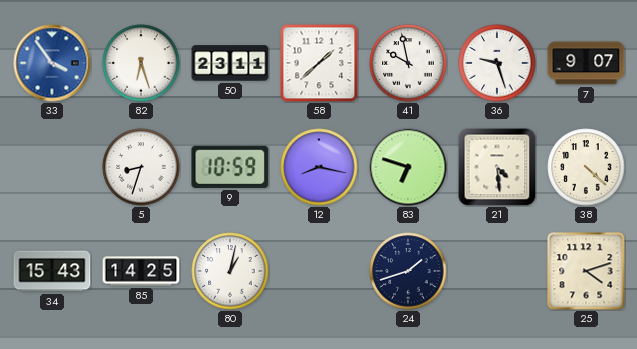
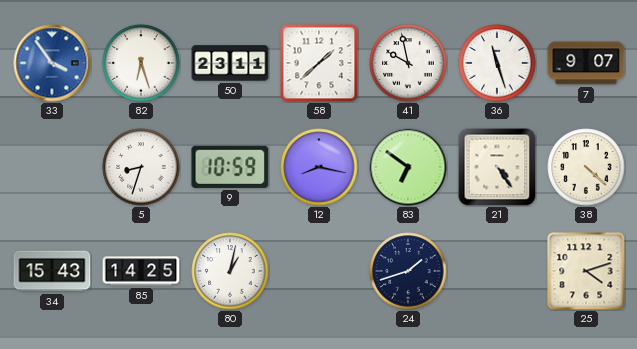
36: 9:27 -> 11:27 (497, 63)
83: 6:48 -> 6:51 (408, 167)
21: 4:29 -> 4:24 (497, 167)
